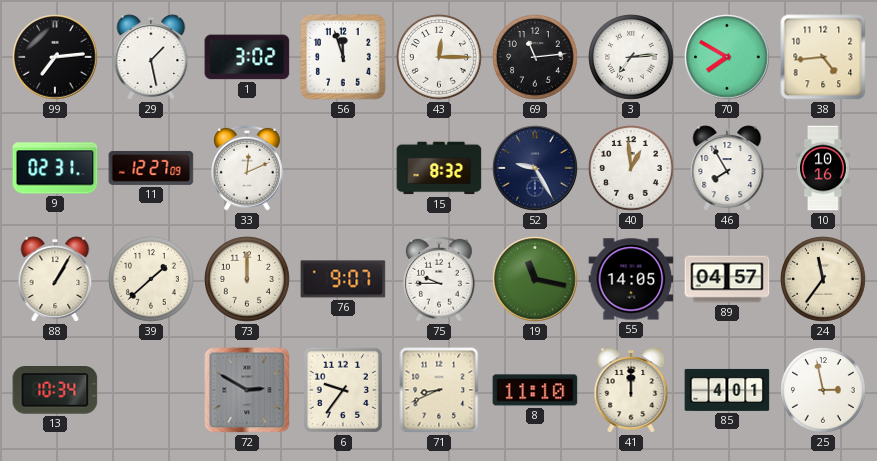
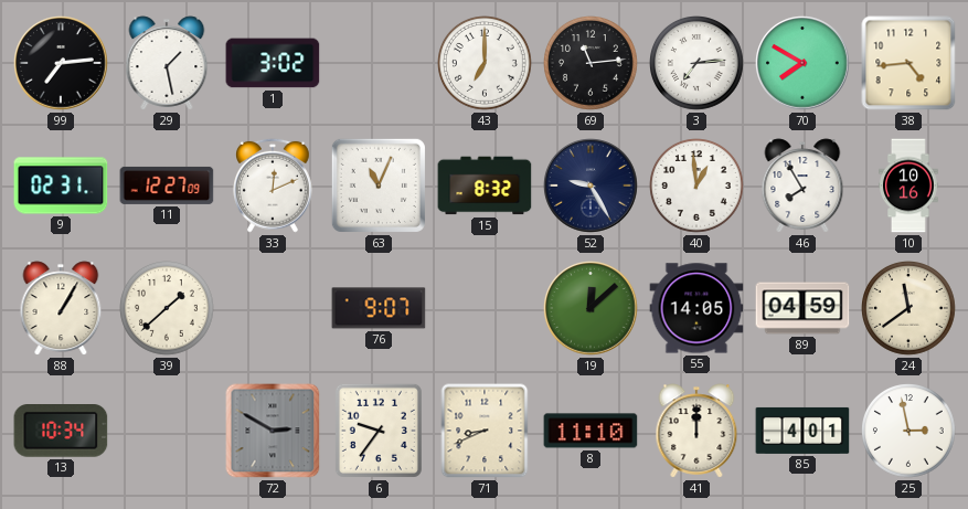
56: 11:57 -> none (343, 57)
43: 12:15 -> 7:00 (486, 64)
63: none -> 11:04 (379, 185)
73: 12:00 -> none (248, 280)
75: 9:45 -> none (440, 279)
19: 11:17 -> 12:08 (591, 308)
89: 04:57 -> 04:59 (802, 308)
24: 11:36 -> 11:39 (910, 309)
